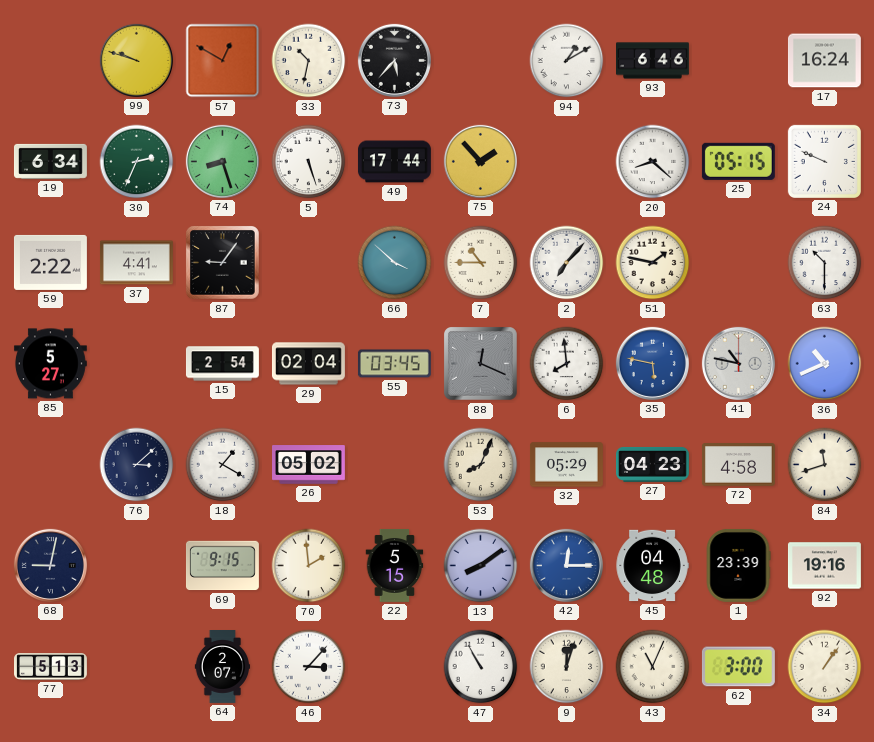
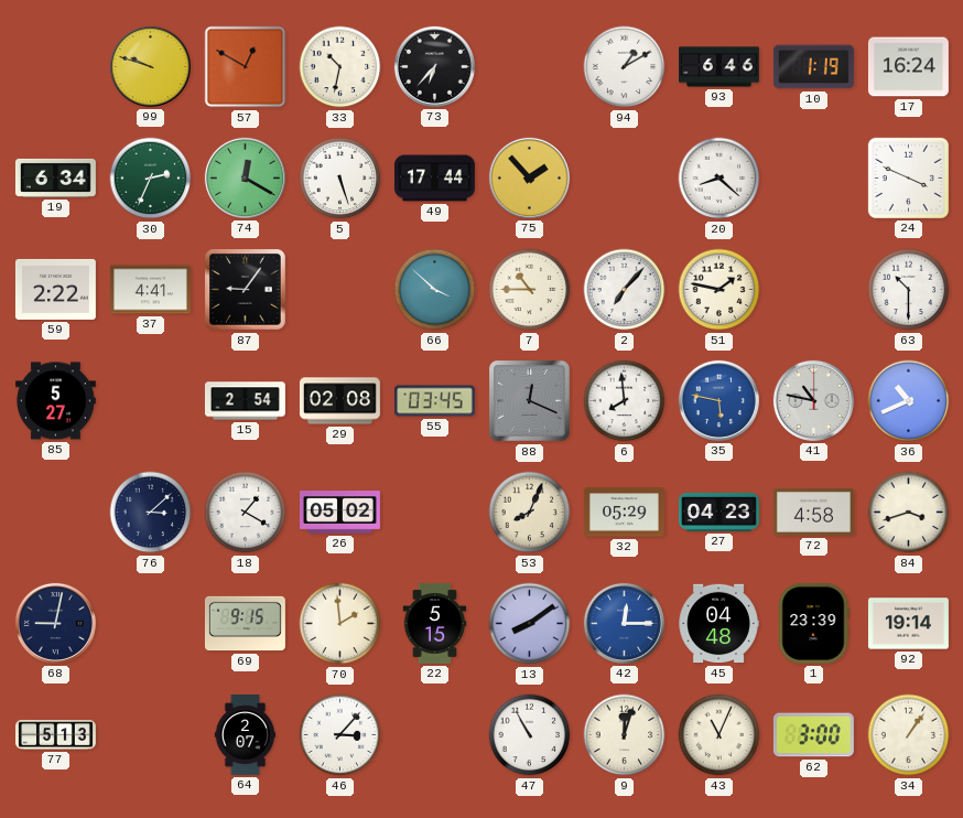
73: 5:37 -> 6:37 (434, 66)
10: none -> 1:19 (813, 67)
74: 8:27 -> 12:20 (245, 177)
25: 05:15 -> none (738, 161)
24: 9:49 -> 3:49 (908, 177)
29: 02:04 -> 02:08 (339, 401)
84: 11:42 -> 3:42 (909, 513)
92: 19:16 -> 19:14 (908, 624)
